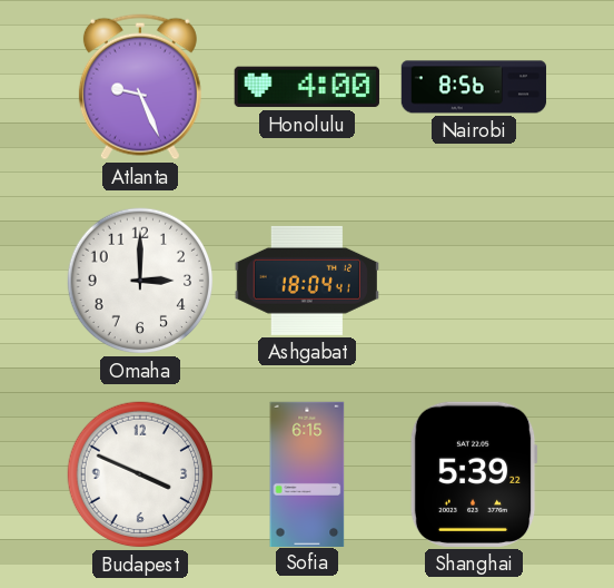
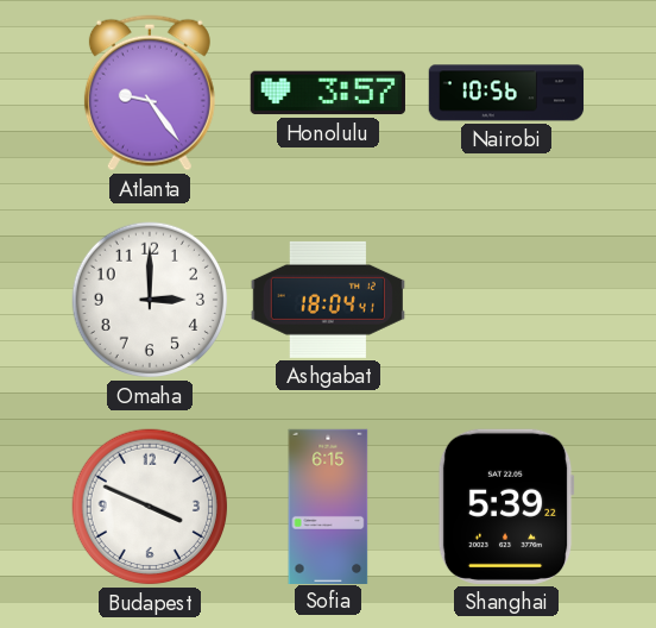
Atlanta: 9:26 -> 9:24 (150, 93)
Honolulu: 4:00 -> 3:57 (328, 93)
Nairobi: 8:56 -> 10:56 (506, 93)
